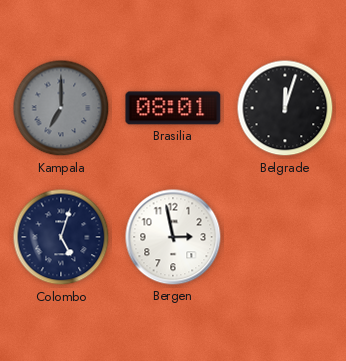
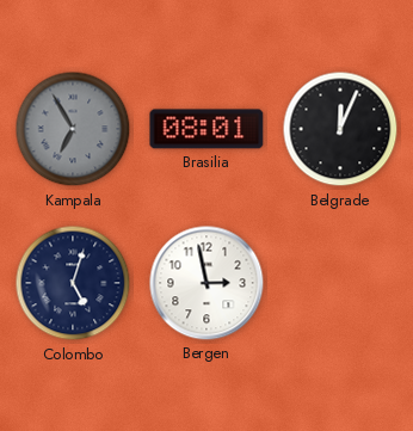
Kampala: 7:00 -> 6:55 (73, 129)
Belgrade: 12:03 -> 12:04 (340, 129)
